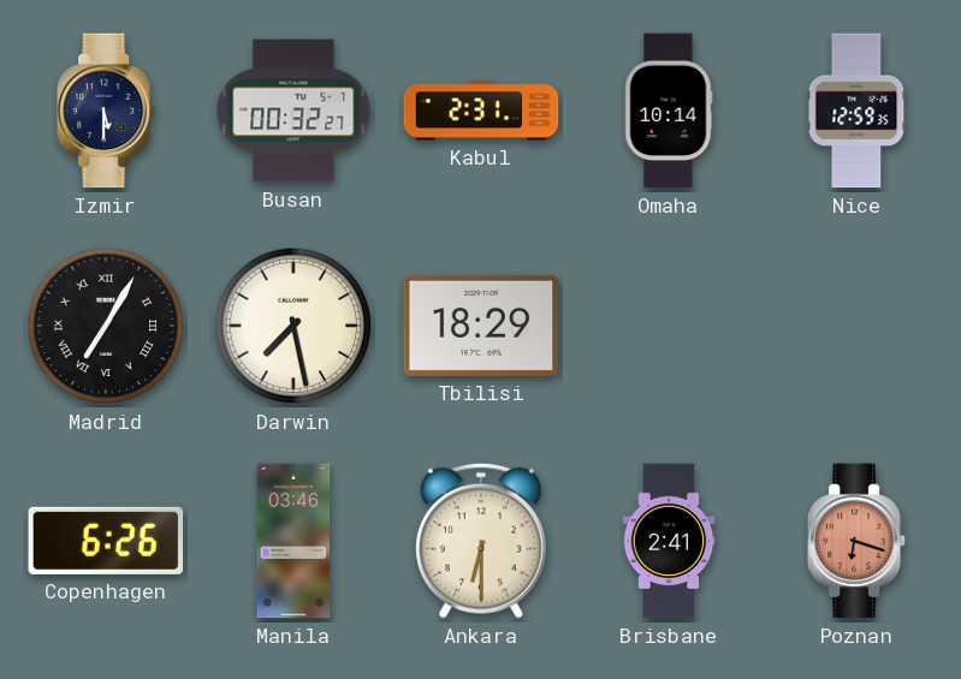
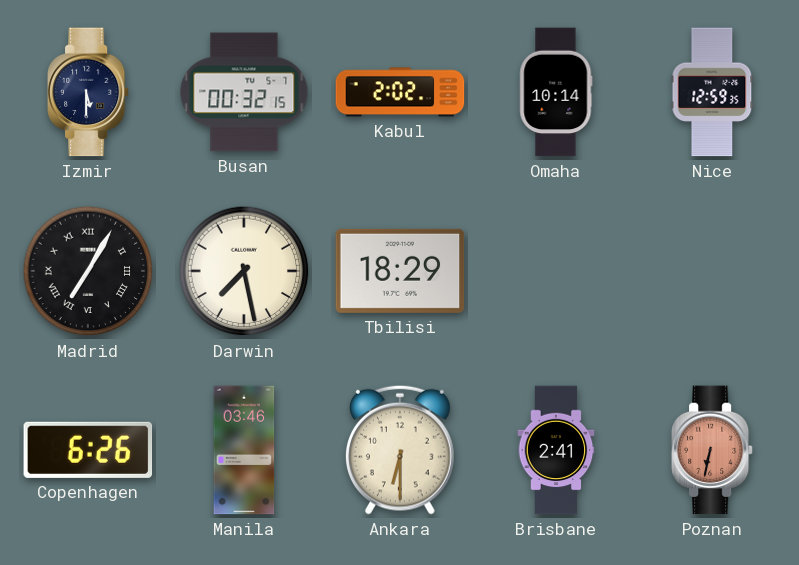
Busan: 00:32:27 -> 00:32:15 (244, 92)
Kabul: 2:31 -> 2:02 (400, 92)
Poznan: 6:18 -> 6:32 (712, 450)
